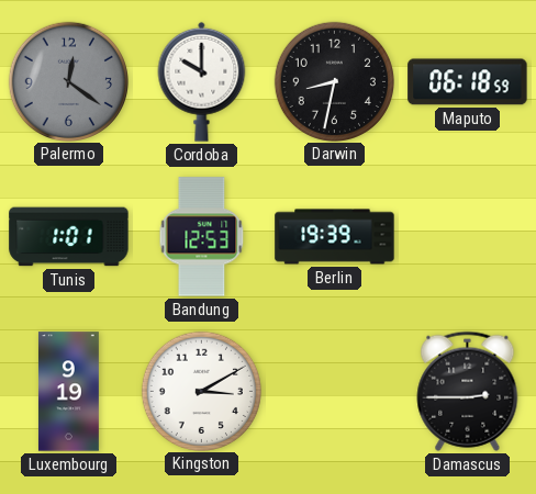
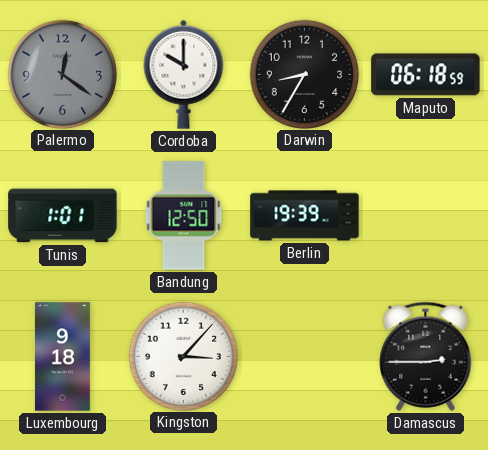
Darwin: 8:32 -> 8:35 (304, 74)
Bandung: 12:53 -> 12:50 (184, 216)
Luxembourg: 9:19 -> 9:18 (62, 357)
Kingston: 3:10 -> 3:07 (183, 356)
